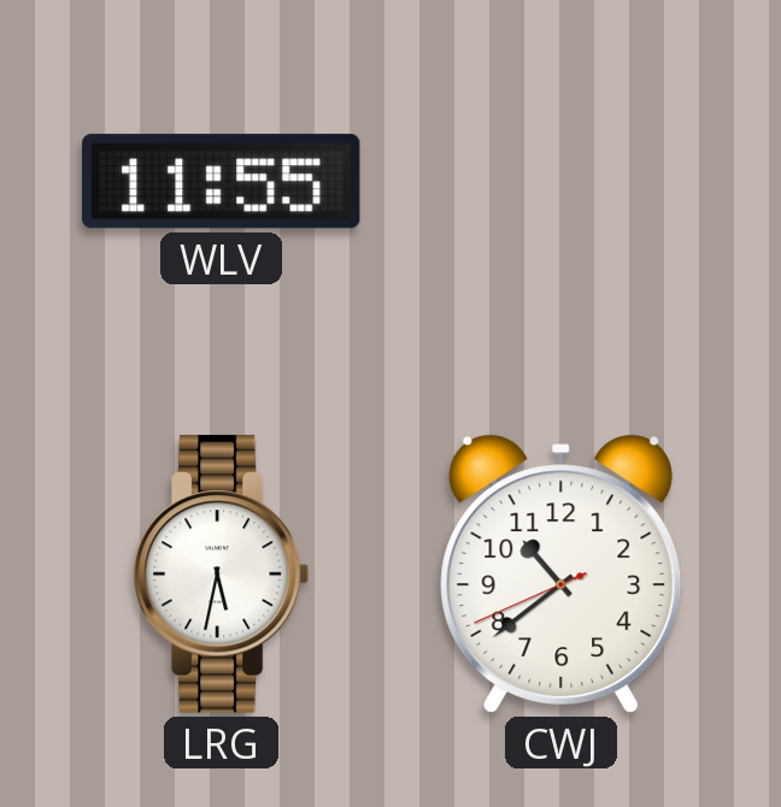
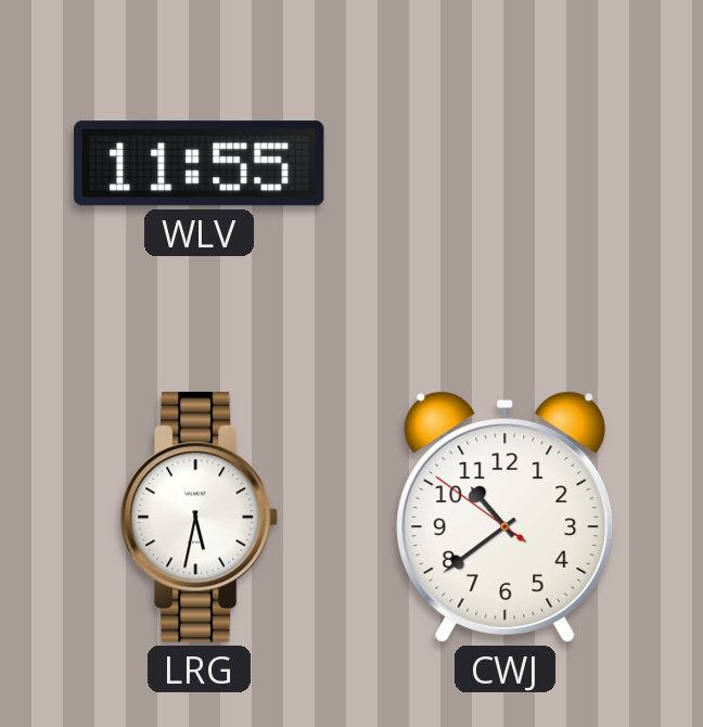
CWJ: 10:38:41 -> 10:38:51 (506, 516)
